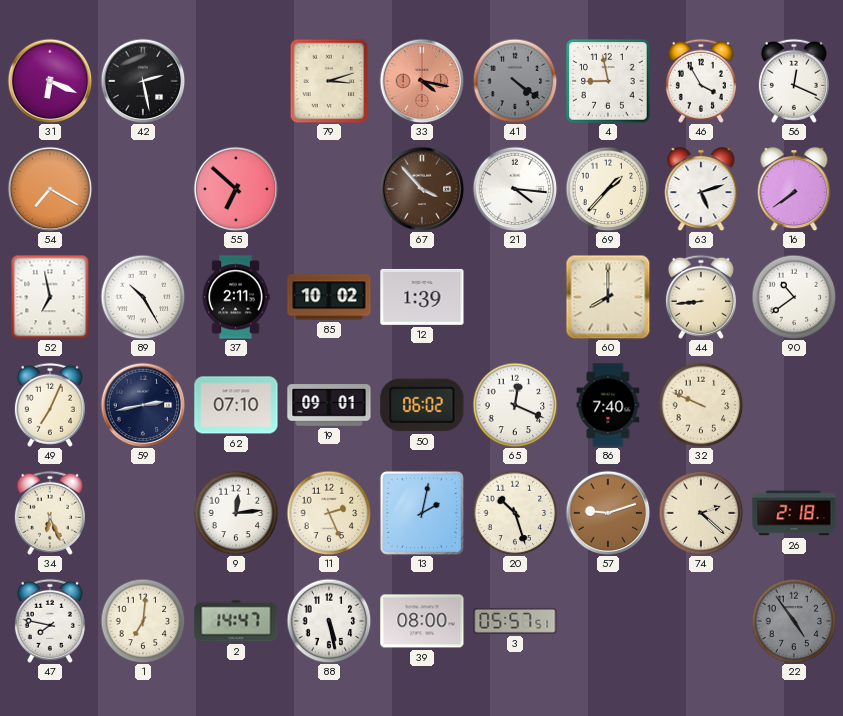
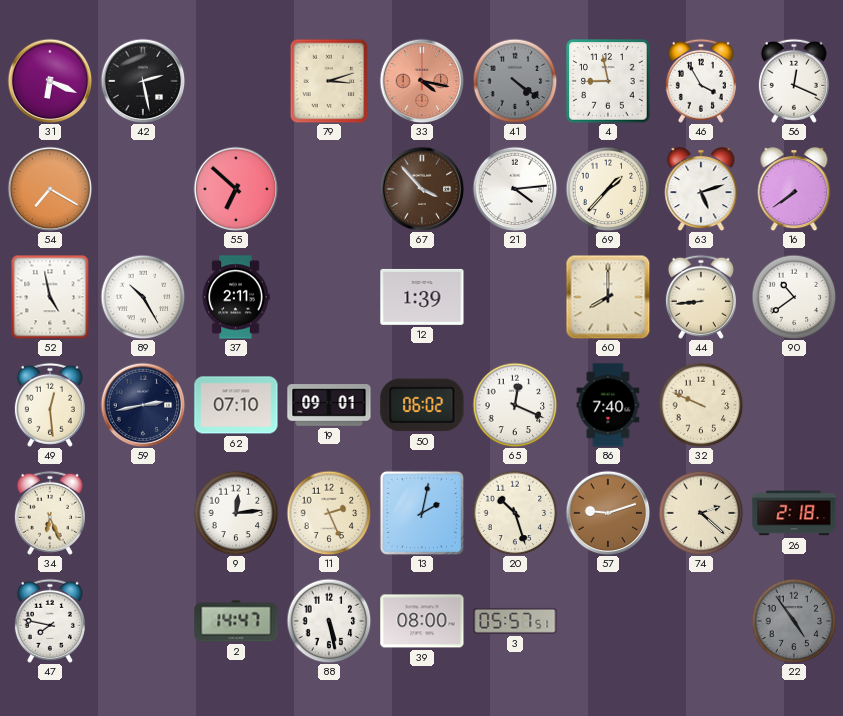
21: 4:16 -> 4:14 (515, 189)
52: 6:58 -> 4:58 (50, 297)
85: 10:02 -> none (329, 297)
49: 7:04 -> 12:29 (50, 405)
1: 7:01 -> none (143, 621)
